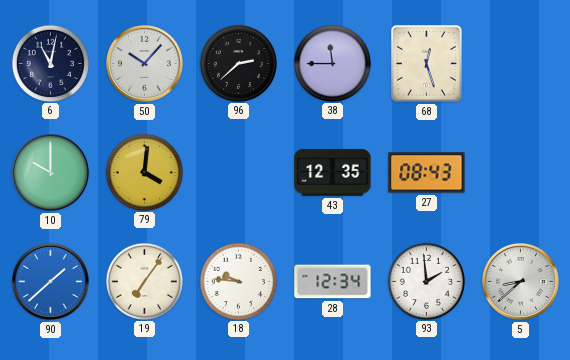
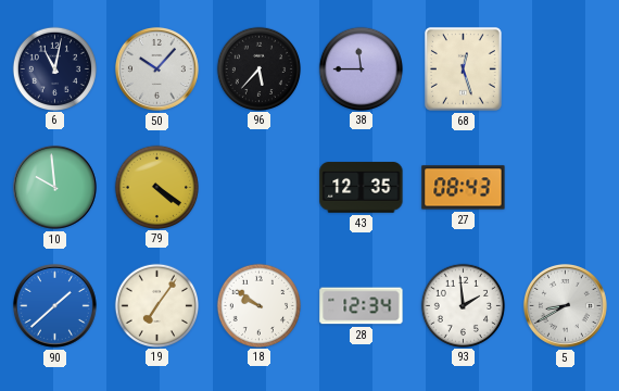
96: 2:38 -> 5:37 (258, 68)
10: 10:00 -> 9:59 (54, 187)
79: 4:01 -> 4:21 (156, 187)
18: 9:46 -> 9:51 (258, 305)
5: 8:38 -> 8:40 (565, 305)
